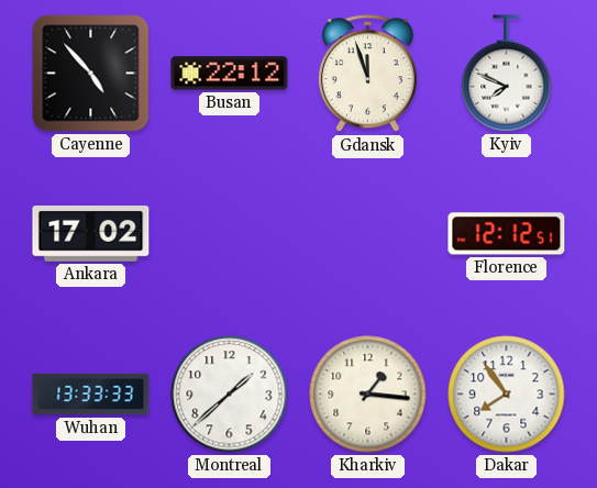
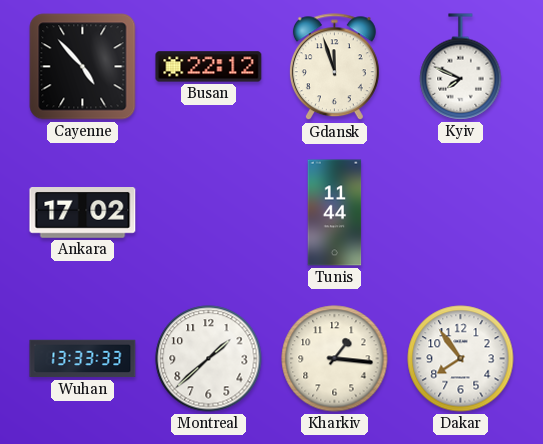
Tunis: none -> 11:44 (335, 213)
Florence: 12:12 -> none (507, 234)
